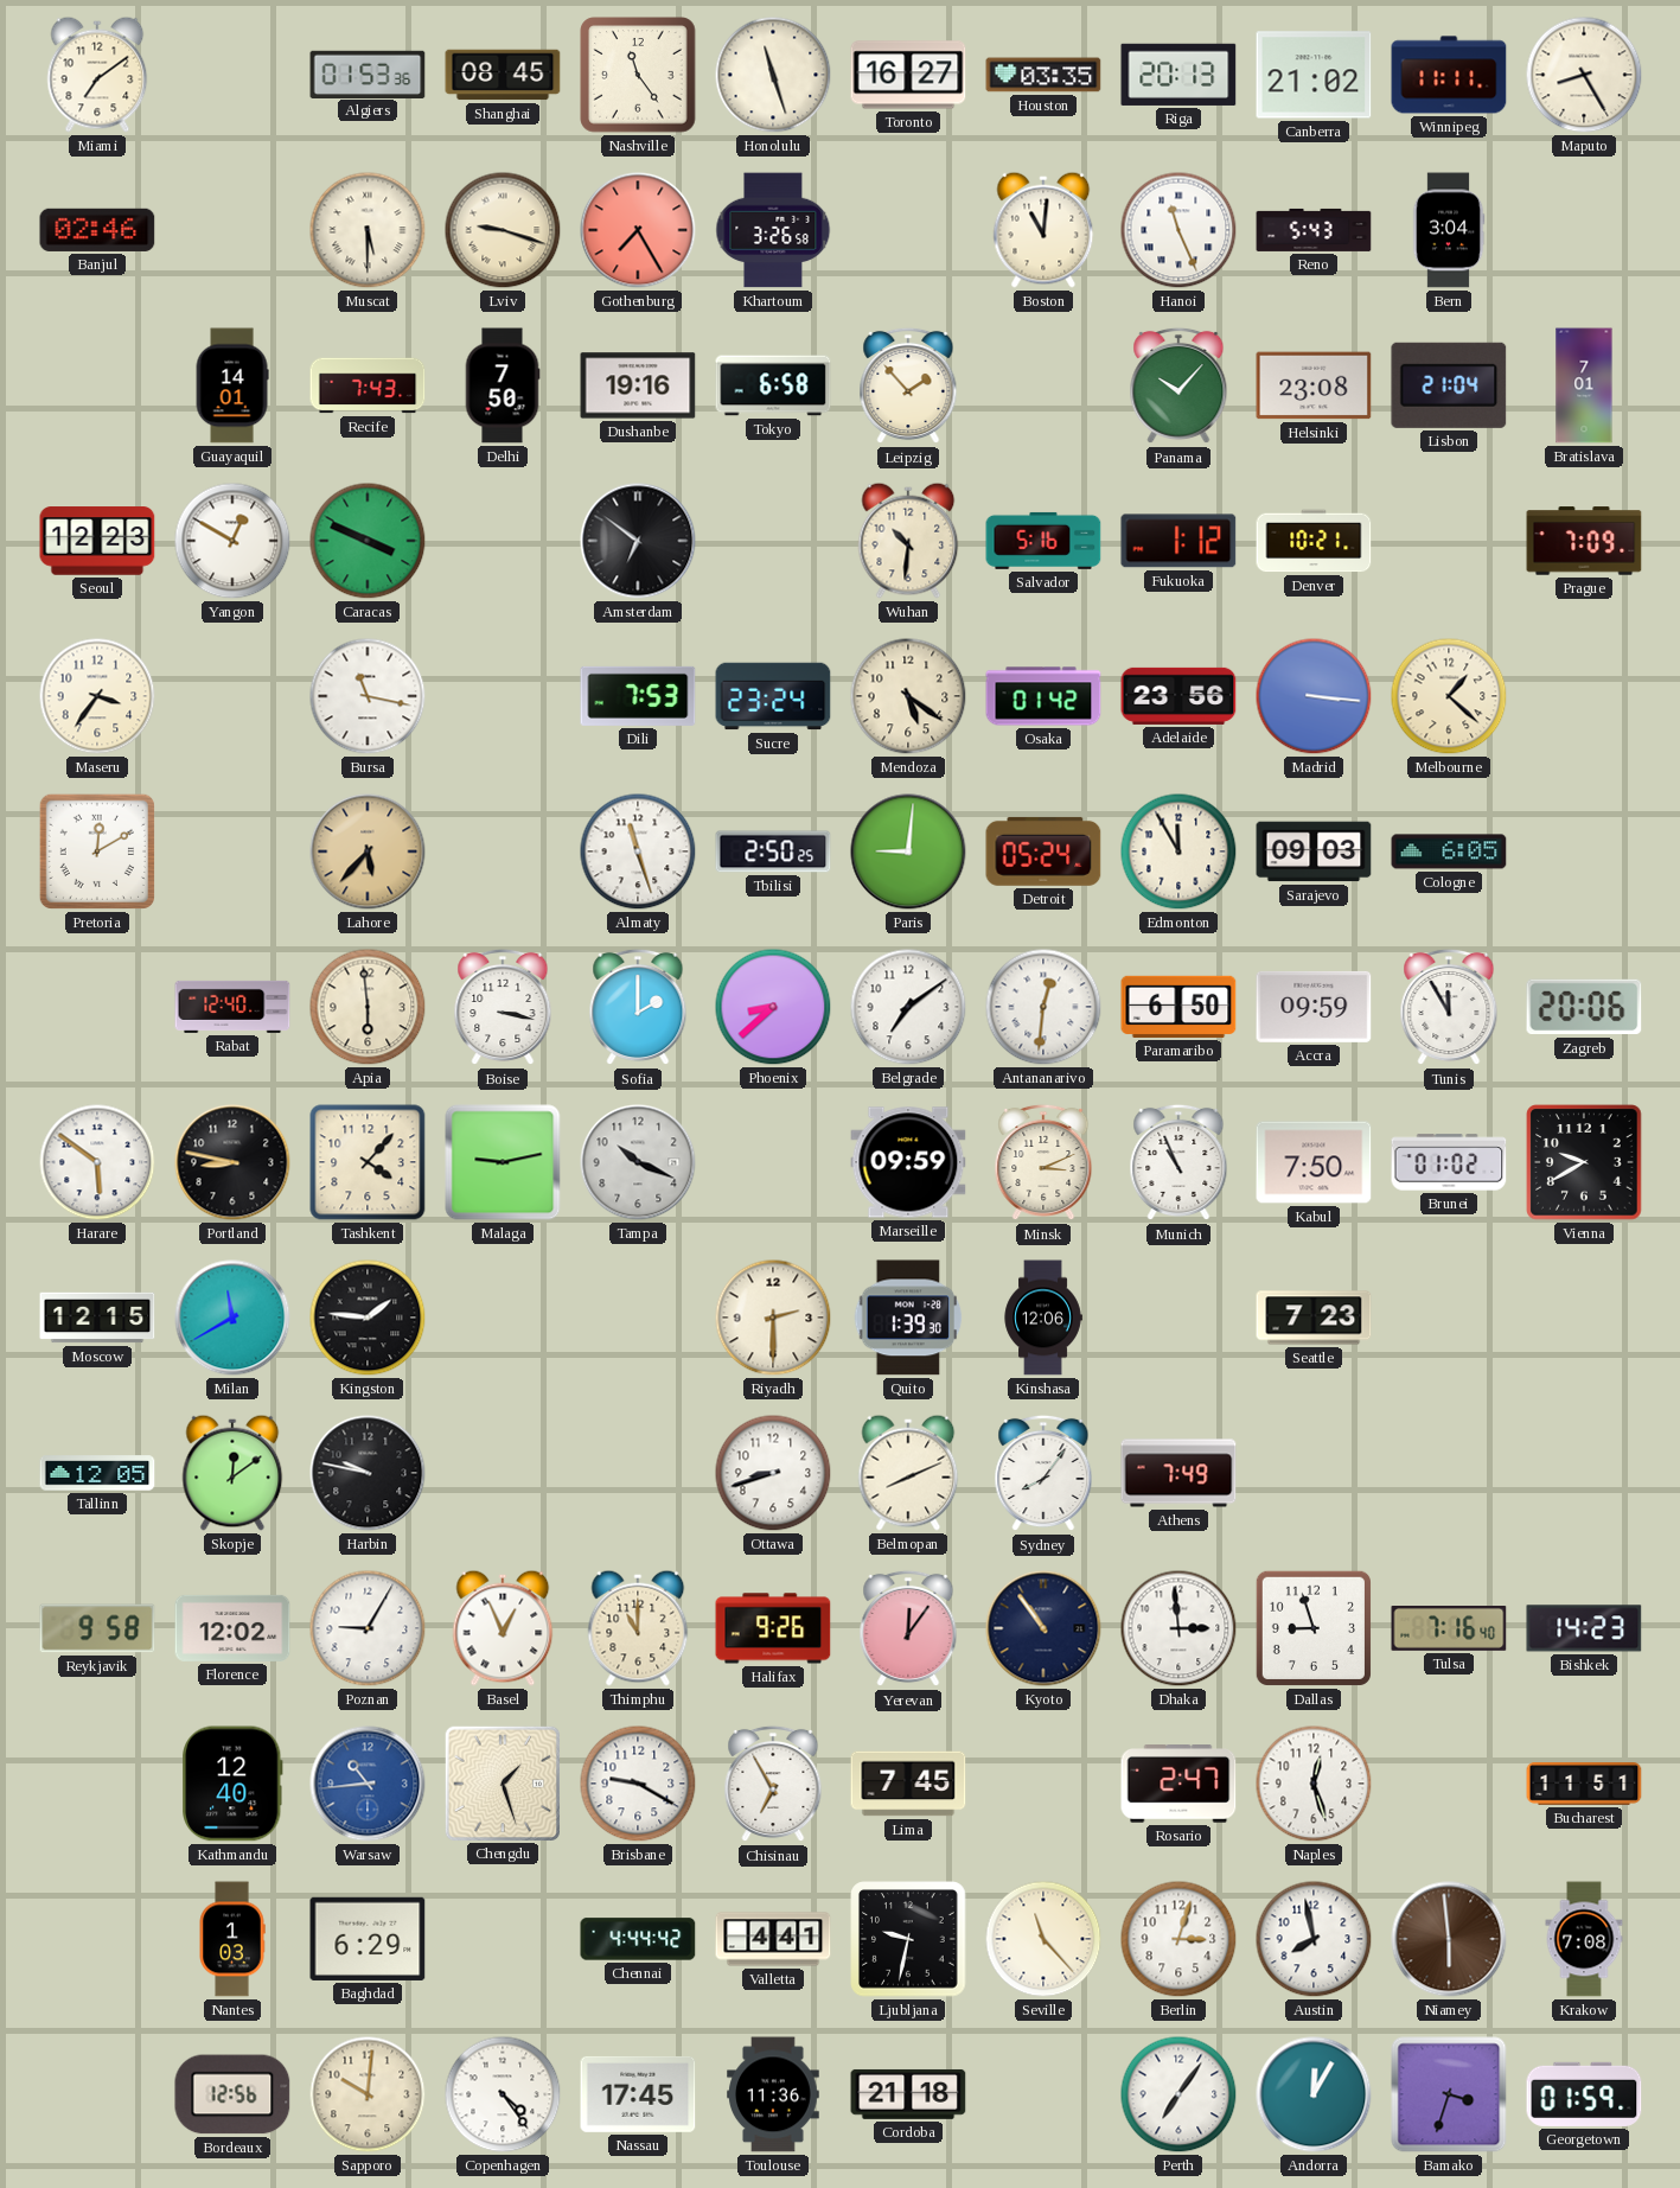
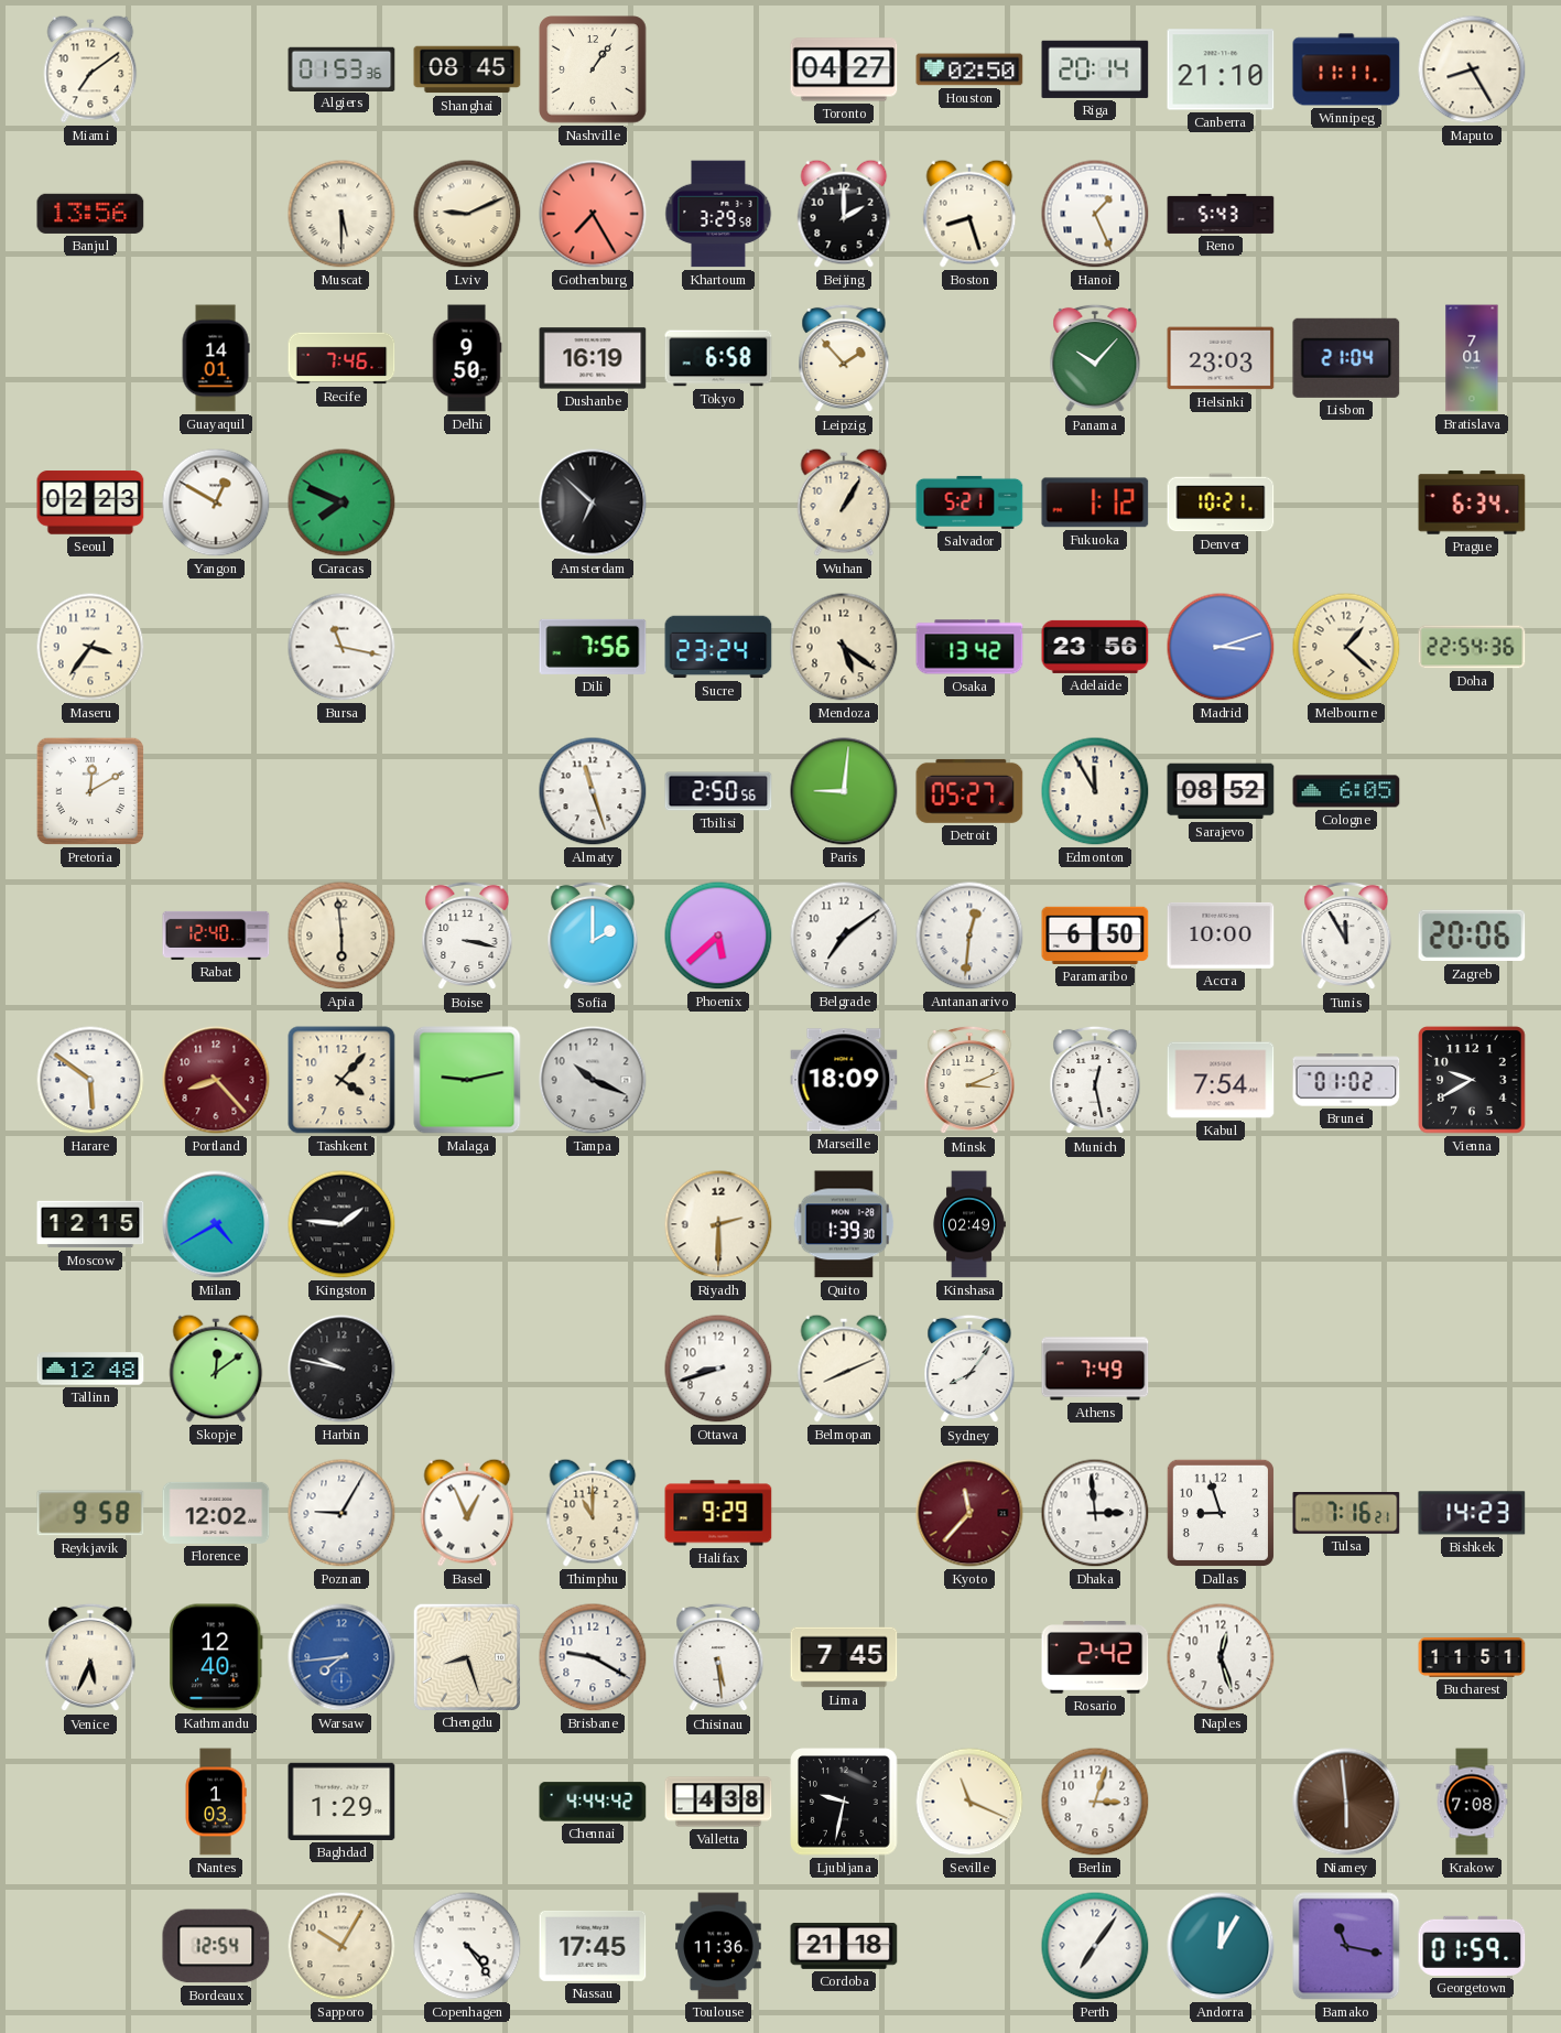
Nashville: 11:24 -> 1:06 (593, 69)
Honolulu: 11:27 -> none (773, 75)
Toronto: 16:27 -> 04:27 (844, 69)
Houston: 03:35 -> 02:50 (969, 69)
Riga: 20:13 -> 20:14 (1095, 69)
Canberra: 21:02 -> 21:10 (1221, 69)
Banjul: 02:46 -> 13:56 (90, 214)
Lviv: 9:18 -> 9:11 (467, 214)
Khartoum: 3:26 -> 3:29 (718, 214)
Beijing: none -> 2:00 (844, 214)
Boston: 11:01 -> 8:27 (969, 214)
Hanoi: 11:26 -> 1:26 (1095, 214)
Bern: 3:04 -> none (1449, 230)
Recife: 7:43 -> 7:46 (342, 358)
Delhi: 7:50 -> 9:50 (467, 358)
Dushanbe: 19:16 -> 16:19 (593, 358)
Helsinki: 23:08 -> 23:03 (1221, 358)
Seoul: 12:23 -> 02:23 (90, 502)
Caracas: 3:49 -> 7:49 (342, 502)
Amsterdam: 6:51 -> 6:52 (593, 502)
Wuhan: 10:31 -> 1:05 (844, 502)
Salvador: 5:16 -> 5:21 (969, 502)
Prague: 7:09 -> 6:34 (1472, 502)
Dili: 7:53 -> 7:56 (593, 647)
Osaka: 01:42 -> 13:42 (969, 647)
Madrid: 3:16 -> 3:12 (1221, 647)
Doha: none -> 22:54 (1472, 647)
Lahore: 5:37 -> none (368, 851)
Tbilisi: 2:50:25 -> 2:50:56 (718, 791)
Detroit: 05:24 -> 05:27 (969, 791)
Sarajevo: 09:03 -> 08:52 (1221, 791)
Phoenix: 8:38 -> 5:38 (718, 936)
Accra: 09:59 -> 10:00 (1221, 936)
Portland: 8:47 -> 8:23 (216, 1080)
Portland dial: black -> burgundy (216, 1080)
Marseille: 09:59 -> 18:09 (844, 1080)
Munich: 10:56 -> 12:28 (1095, 1080)
Kabul: 7:50 -> 7:54 (1221, 1080)
Milan: 11:40 -> 4:40 (216, 1224)
Kinshasa: 12:06 -> 02:49 (969, 1224)
Seattle: 7:23 -> none (1314, 1318)
Tallinn: 12:05 -> 12:48 (90, 1369)
Halifax: 9:26 -> 9:29 (718, 1513)
Yerevan: 12:06 -> none (908, 1628)
Kyoto: 10:54 -> 11:37 (969, 1513)
Kyoto dial: navy -> burgundy (969, 1513)
Tulsa: 7:16:40 -> 7:16:21 (1346, 1514)
Venice: none -> 5:34 (90, 1657)
Warsaw: 10:44 -> 7:44 (342, 1657)
Chengdu: 1:27 -> 8:27 (466, 1656)
Chisinau: 6:55 -> 5:29 (718, 1657)
Rosario: 2:47 -> 2:42 (1095, 1658)
Baghdad: 6:29 -> 1:29 (342, 1802)
Valletta: 4:41 -> 4:38 (718, 1802)
Seville: 11:23 -> 11:19 (969, 1802)
Austin: 7:58 -> none (1314, 1939)
Bordeaux: 12:56 -> 12:54 (216, 1946)
Sapporo: 10:01 -> 10:05 (342, 1946)
Bamako: 3:33 -> 11:17 (1346, 1946)
